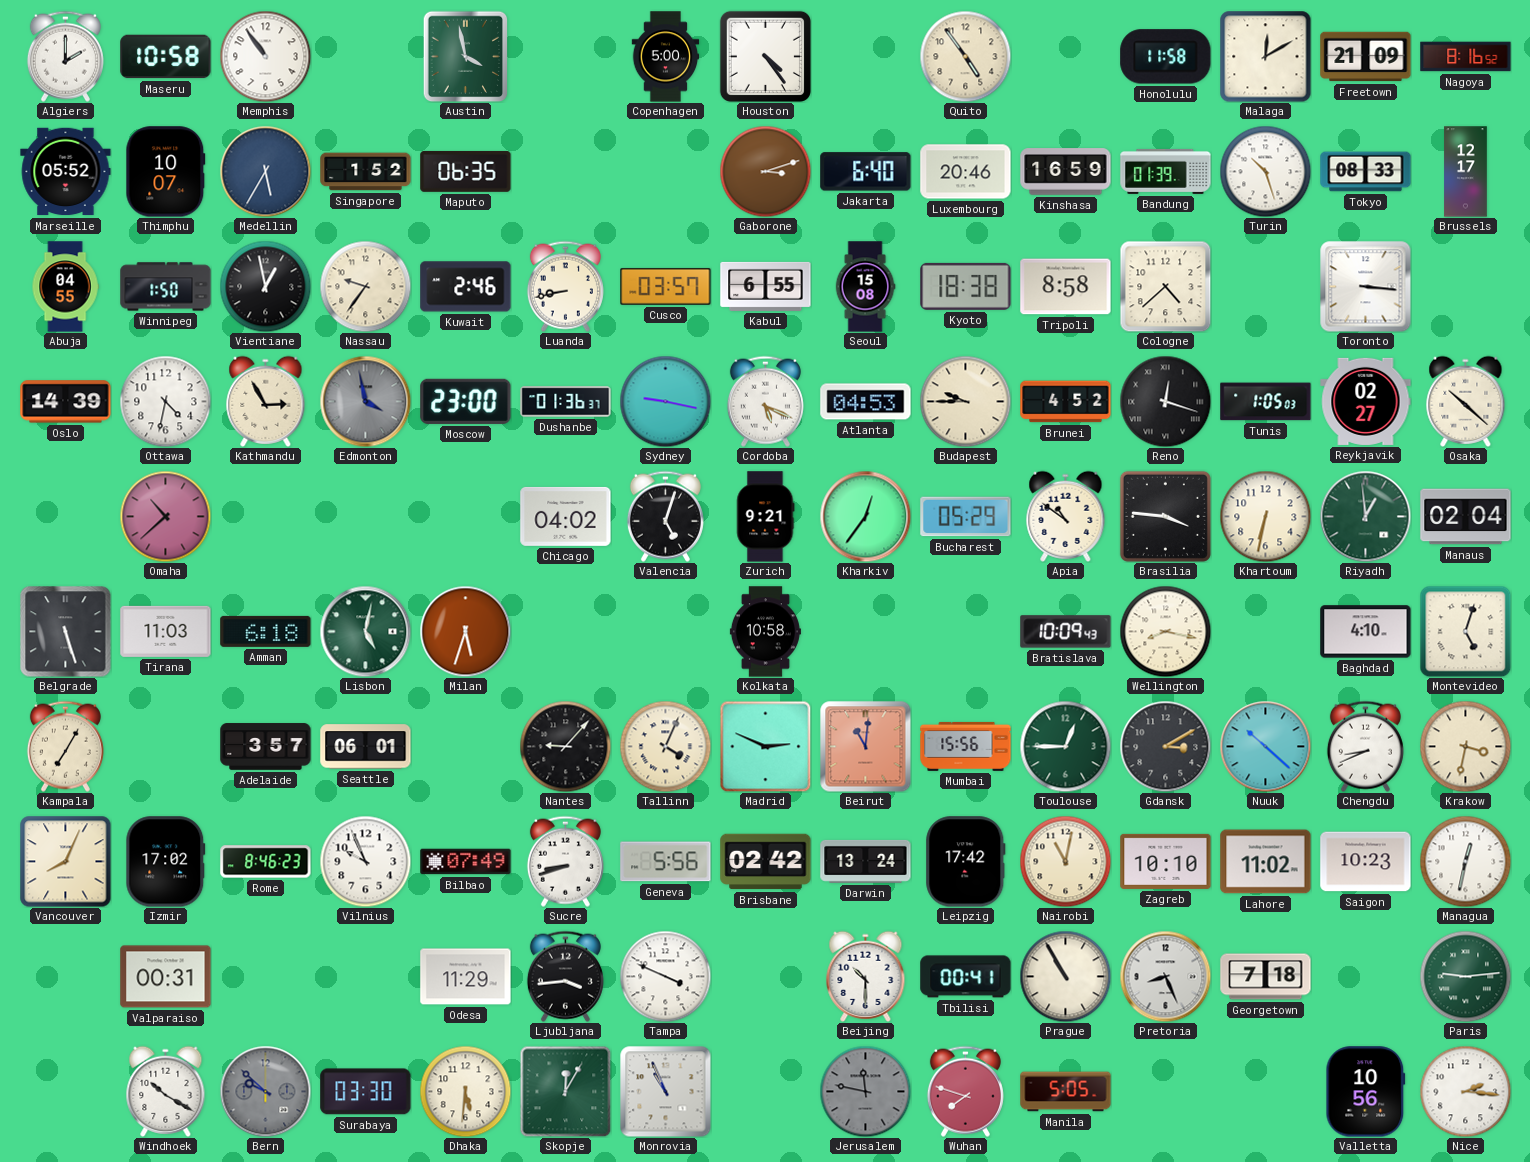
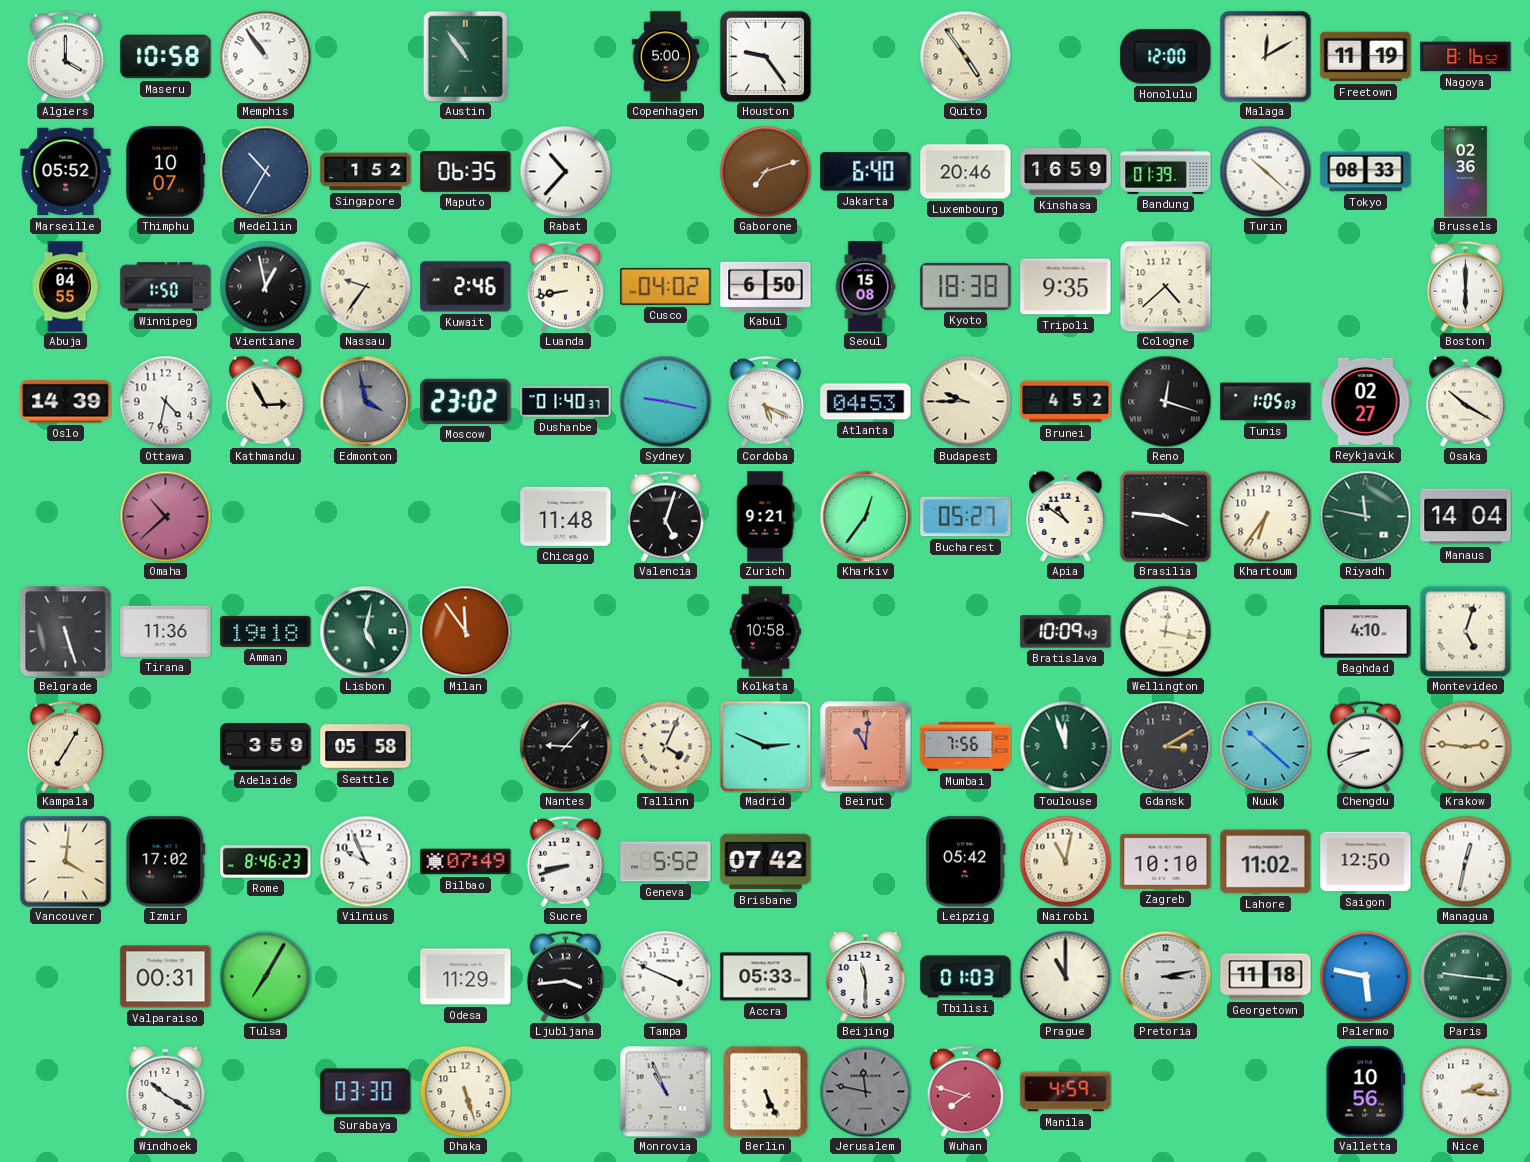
Algiers: 2:00 -> 4:00 (65, 56)
Austin: 3:58 -> 10:54 (466, 56)
Houston: 4:24 -> 9:24 (765, 56)
Honolulu: 11:58 -> 12:00 (1166, 57)
Freetown: 21:09 -> 11:19 (1366, 57)
Medellin: 5:35 -> 10:35 (265, 171)
Rabat: none -> 10:37 (565, 171)
Gaborone: 3:12 -> 7:12 (765, 171)
Turin: 10:27 -> 10:22 (1265, 171)
Brussels: 12:17 -> 02:36 (1466, 172)
Cusco: 03:57 -> 04:02 (666, 286)
Kabul: 6:55 -> 6:50 (766, 286)
Tripoli: 8:58 -> 9:35 (1066, 287)
Toronto: 3:16 -> none (1365, 286)
Boston: none -> 6:00 (1465, 286)
Moscow: 23:00 -> 23:02 (466, 401)
Dushanbe: 01:36 -> 01:40 (566, 402)
Osaka: 10:22 -> 10:20 (1466, 401)
Chicago: 04:02 -> 11:48 (566, 516)
Bucharest: 05:29 -> 05:27 (966, 517)
Khartoum: 6:32 -> 6:36 (1265, 516)
Riyadh: 12:59 -> 11:47 (1365, 516)
Manaus: 02:04 -> 14:04 (1466, 517)
Tirana: 11:03 -> 11:36 (166, 631)
Amman: 6:18 -> 19:18 (266, 631)
Milan: 5:33 -> 11:54 (465, 631)
Wellington: 8:17 -> 12:17 (1165, 631)
Adelaide: 3:57 -> 3:59 (266, 747)
Seattle: 06:01 -> 05:58 (366, 747)
Mumbai: 15:56 -> 7:56 (966, 746)
Toulouse: 12:45 -> 11:57 (1065, 746)
Krakow: 3:32 -> 2:46 (1465, 746)
Vancouver: 8:04 -> 4:01 (66, 862)
Geneva: 5:56 -> 5:52 (666, 862)
Brisbane: 02:42 -> 07:42 (766, 862)
Darwin: 13:24 -> none (866, 861)
Leipzig: 17:42 -> 05:42 (966, 862)
Saigon: 10:23 -> 12:50 (1366, 862)
Tulsa: none -> 7:05 (265, 976)
Accra: none -> 05:33 (766, 977)
Beijing: 10:30 -> 11:30 (866, 976)
Tbilisi: 00:41 -> 01:03 (966, 977)
Prague: 10:55 -> 11:00 (1065, 976)
Pretoria: 8:26 -> 3:13 (1165, 976)
Georgetown: 7:18 -> 11:18 (1266, 977)
Palermo: none -> 5:47 (1365, 976)
Paris: 9:14 -> 9:16 (1465, 976)
Bern: 9:52 -> none (265, 1091)
Dhaka: 5:31 -> 5:27 (465, 1091)
Skopje: 12:05 -> none (565, 1091)
Berlin: none -> 5:26 (766, 1091)
Manila: 5:05 -> 4:59 (1066, 1092)
